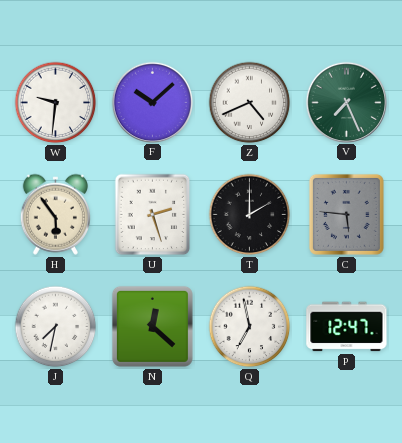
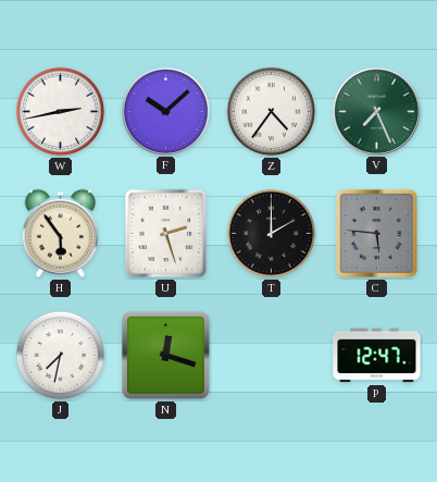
W: 9:31 -> 2:43 (61, 112)
Z: 4:41 -> 4:36 (272, 112)
N: 12:22 -> 12:18 (165, 355)
Q: 6:58 -> none (250, 327)
